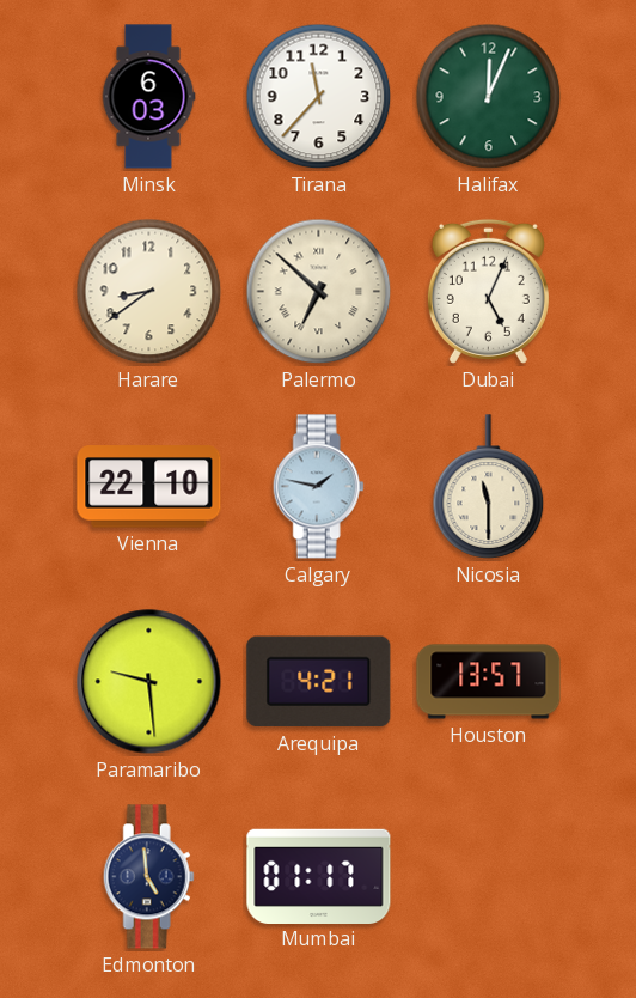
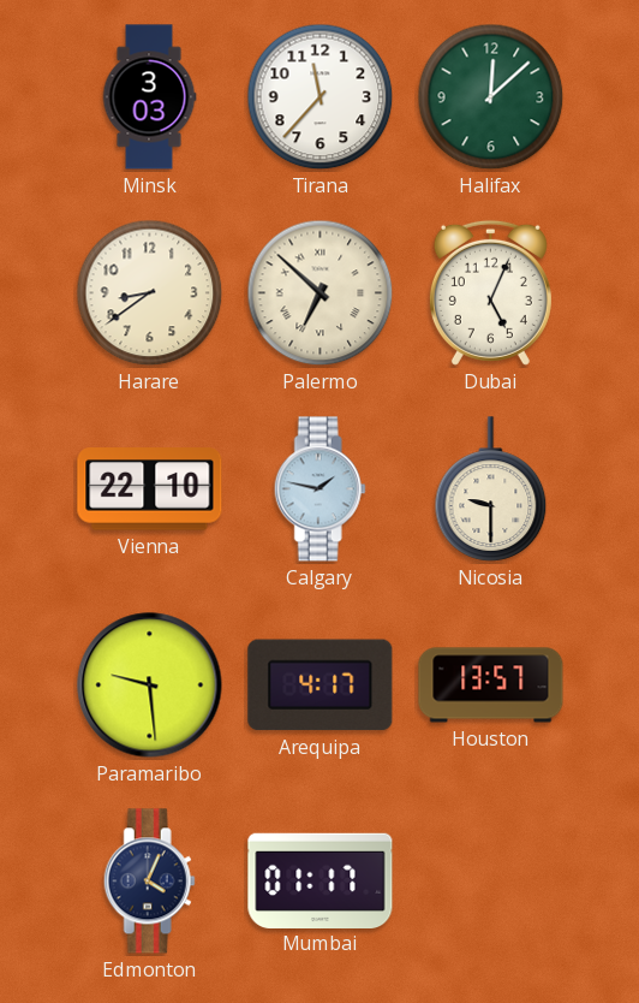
Minsk: 6:03 -> 3:03 (149, 97)
Halifax: 12:04 -> 12:08 (491, 97)
Nicosia: 11:30 -> 9:30 (491, 489)
Arequipa: 4:21 -> 4:17 (321, 686)
Edmonton: 4:59 -> 4:04 (149, 882)
